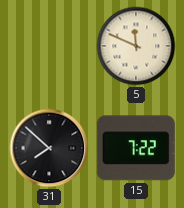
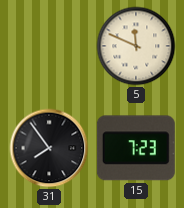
31: 7:52 -> 7:54 (49, 148)
15: 7:22 -> 7:23 (136, 148)
